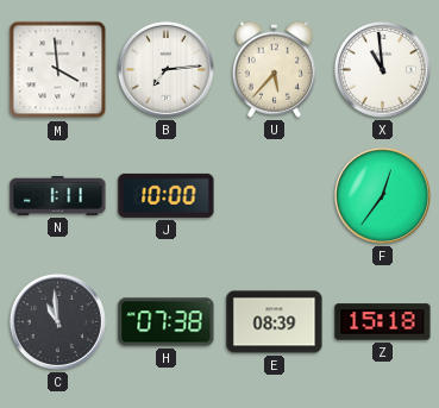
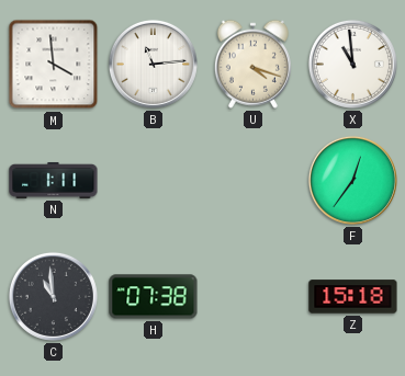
B: 7:14 -> 11:14 (153, 64)
U: 5:37 -> 4:18 (252, 64)
J: 10:00 -> none (167, 195)
E: 08:39 -> none (275, 322)
